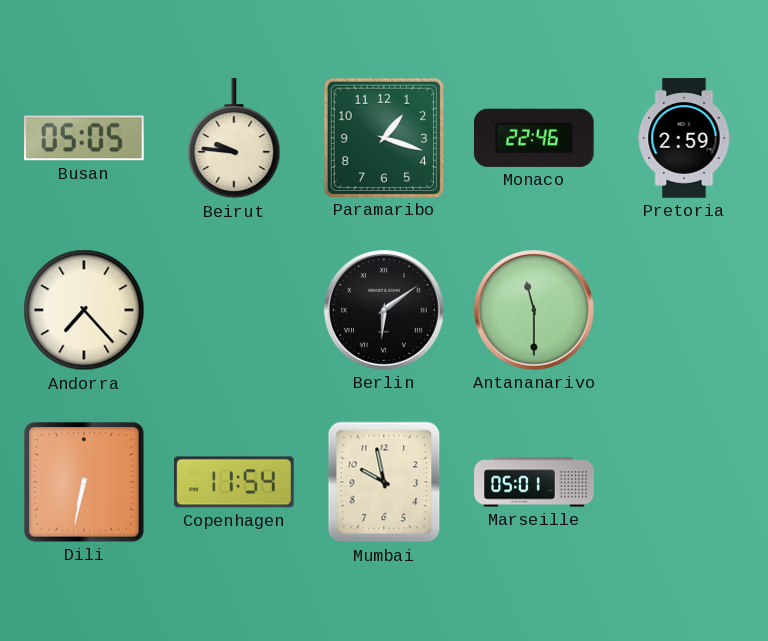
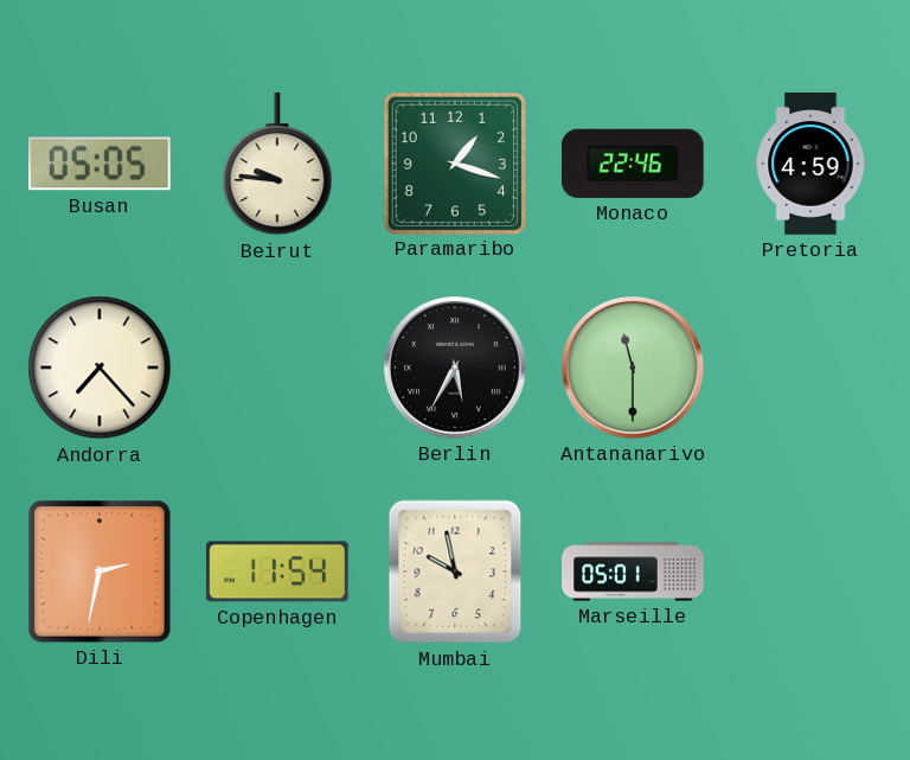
Pretoria: 2:59 -> 4:59 (810, 164)
Berlin: 6:09 -> 5:35 (455, 368)
Dili: 6:32 -> 2:32 (101, 573)
